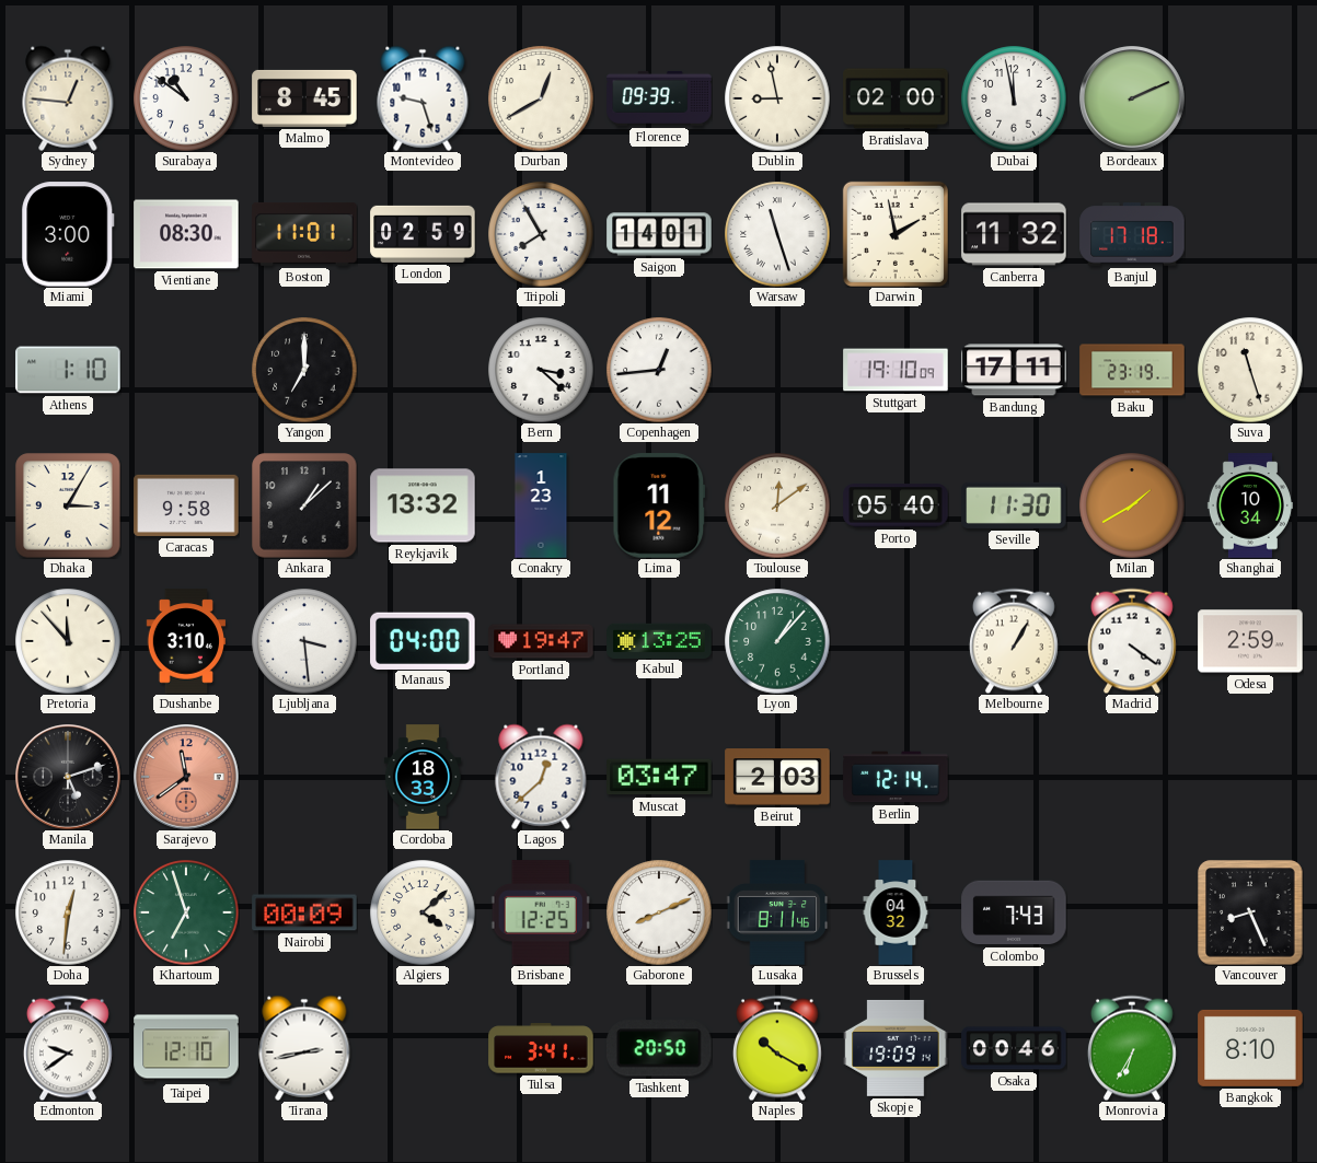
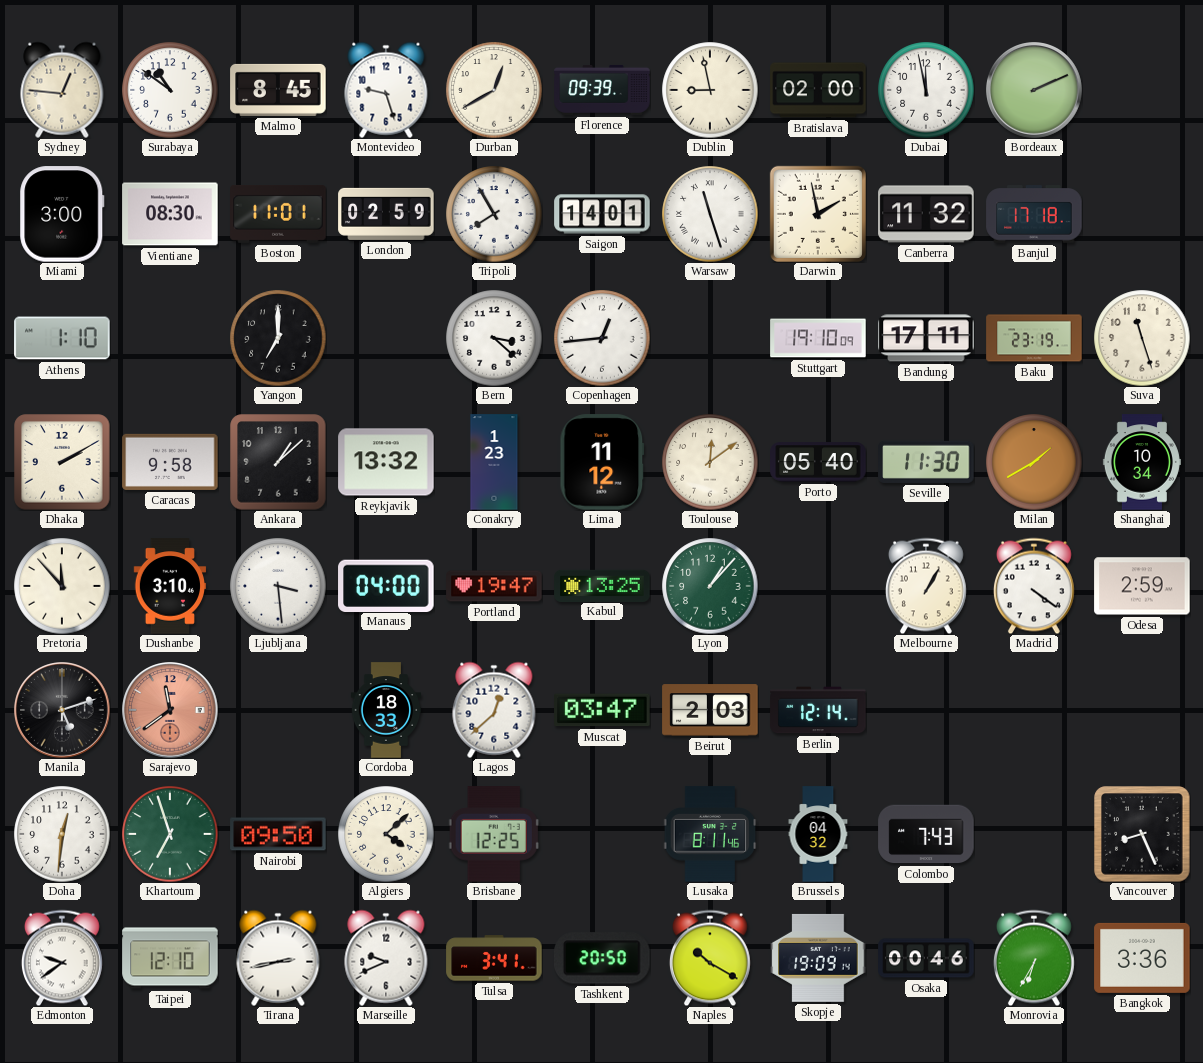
Dhaka: 3:05 -> 2:10 (62, 462)
Nairobi: 00:09 -> 09:50 (278, 834)
Gaborone: 8:11 -> none (659, 912)
Marseille: none -> 9:41 (386, 958)
Bangkok: 8:10 -> 3:36 (1142, 958)
